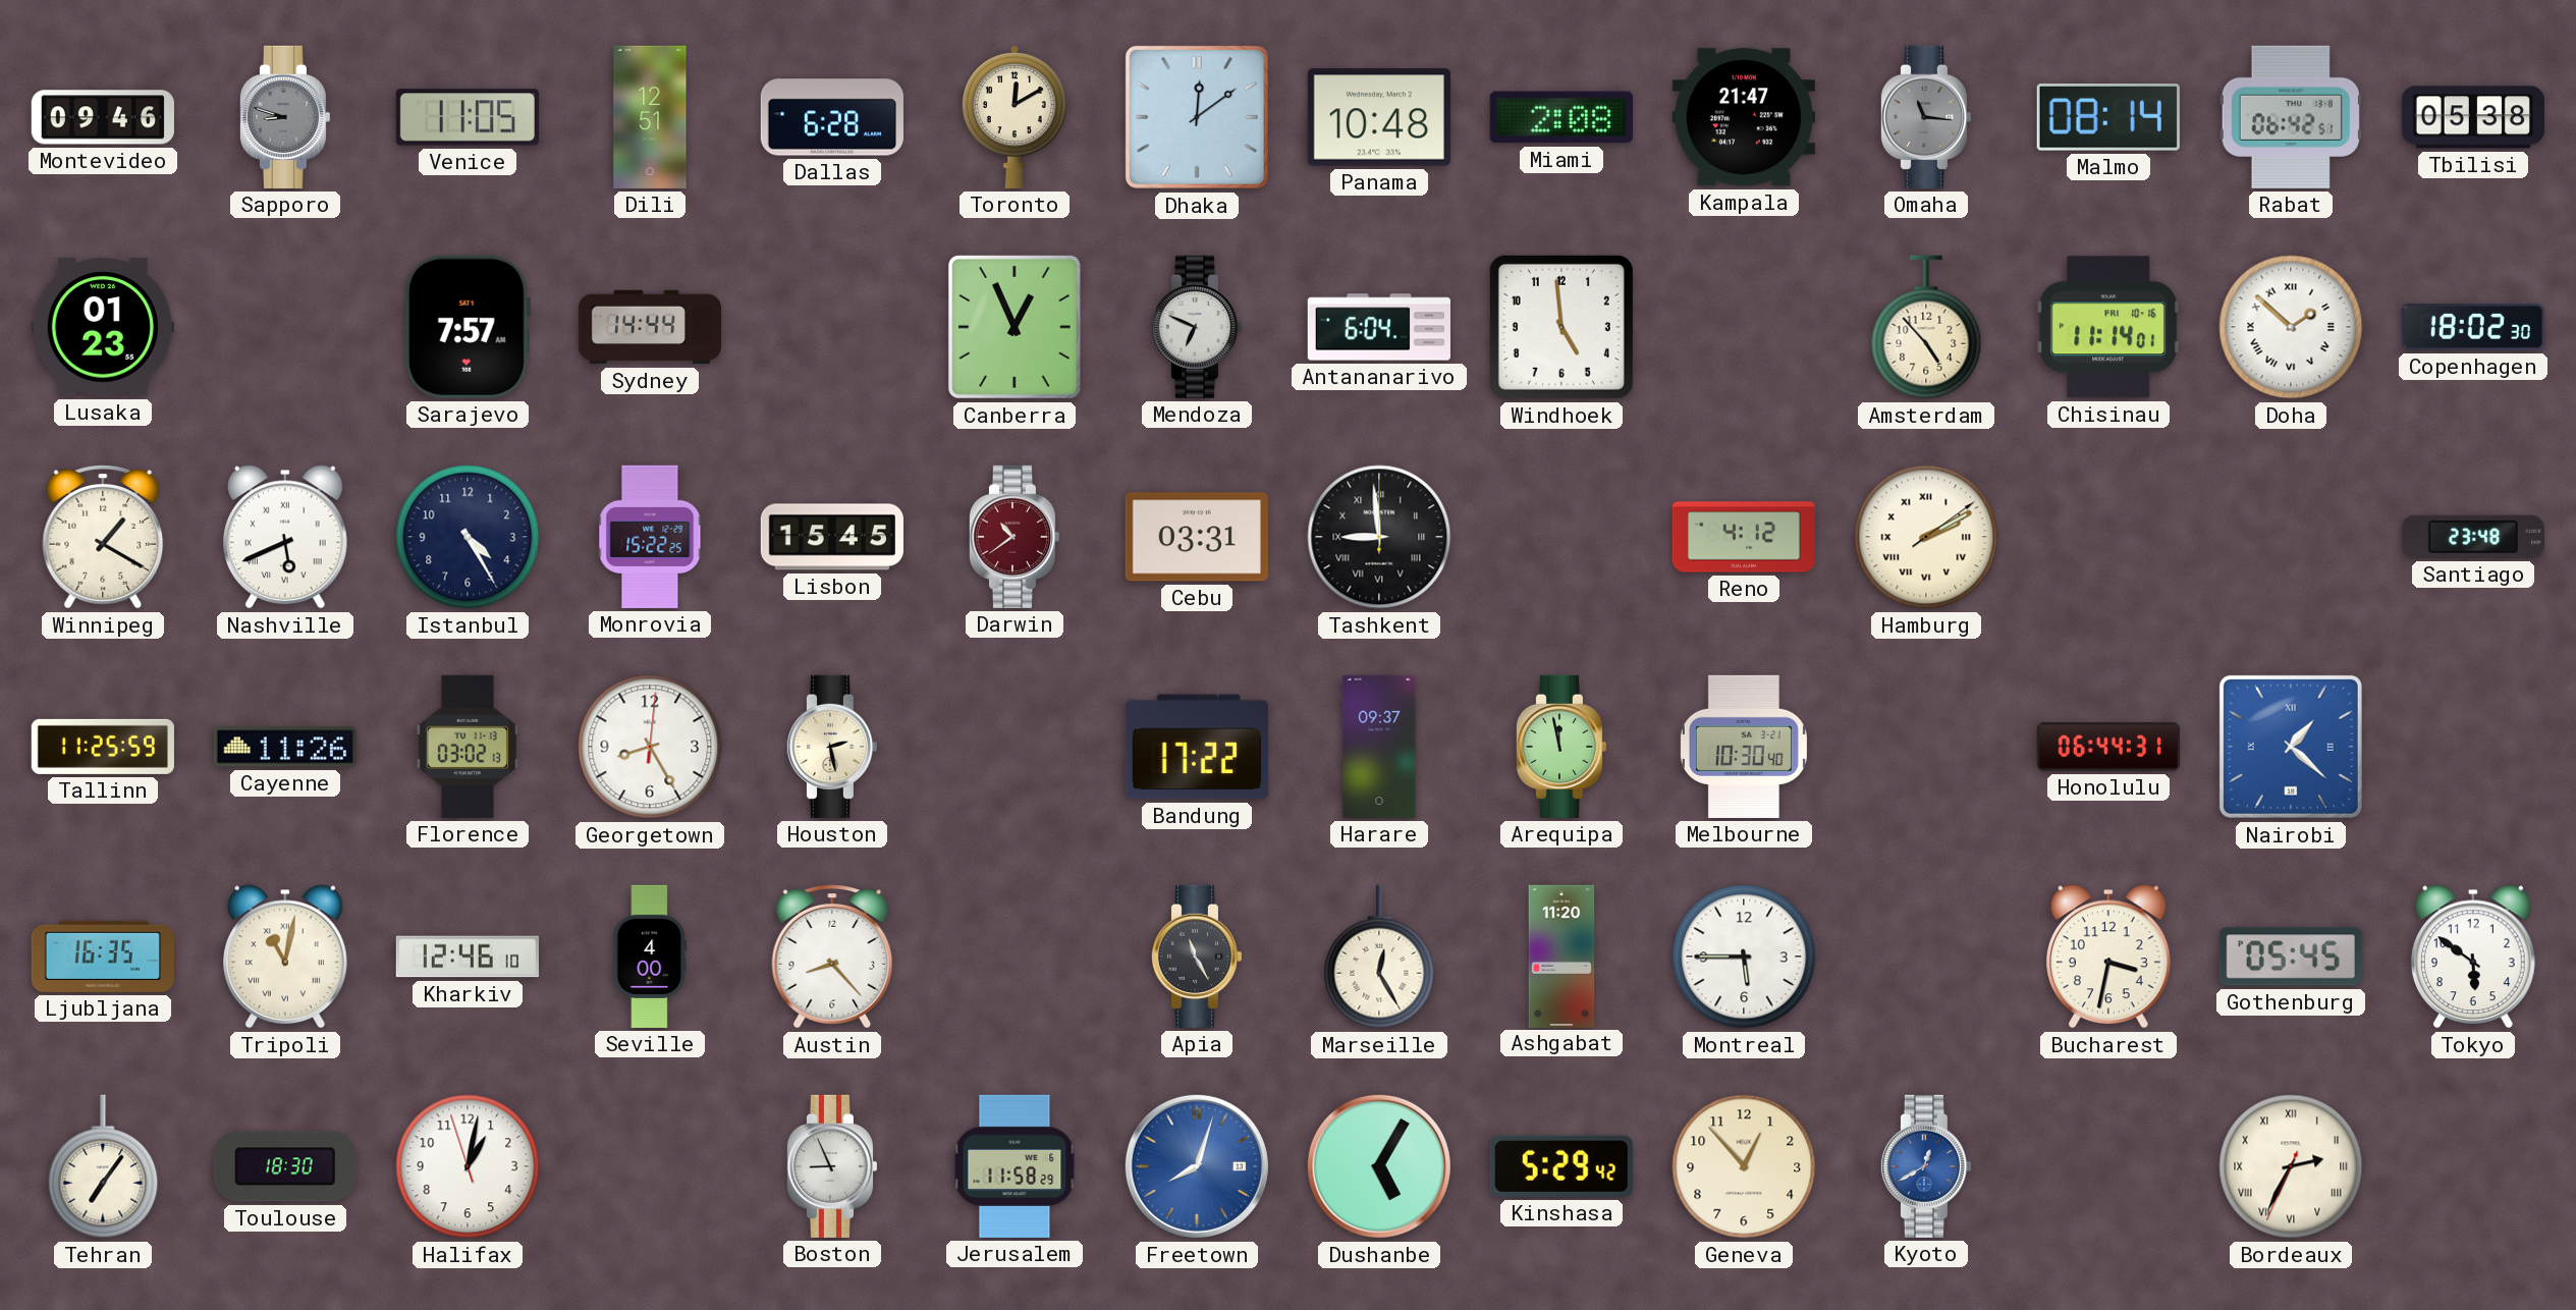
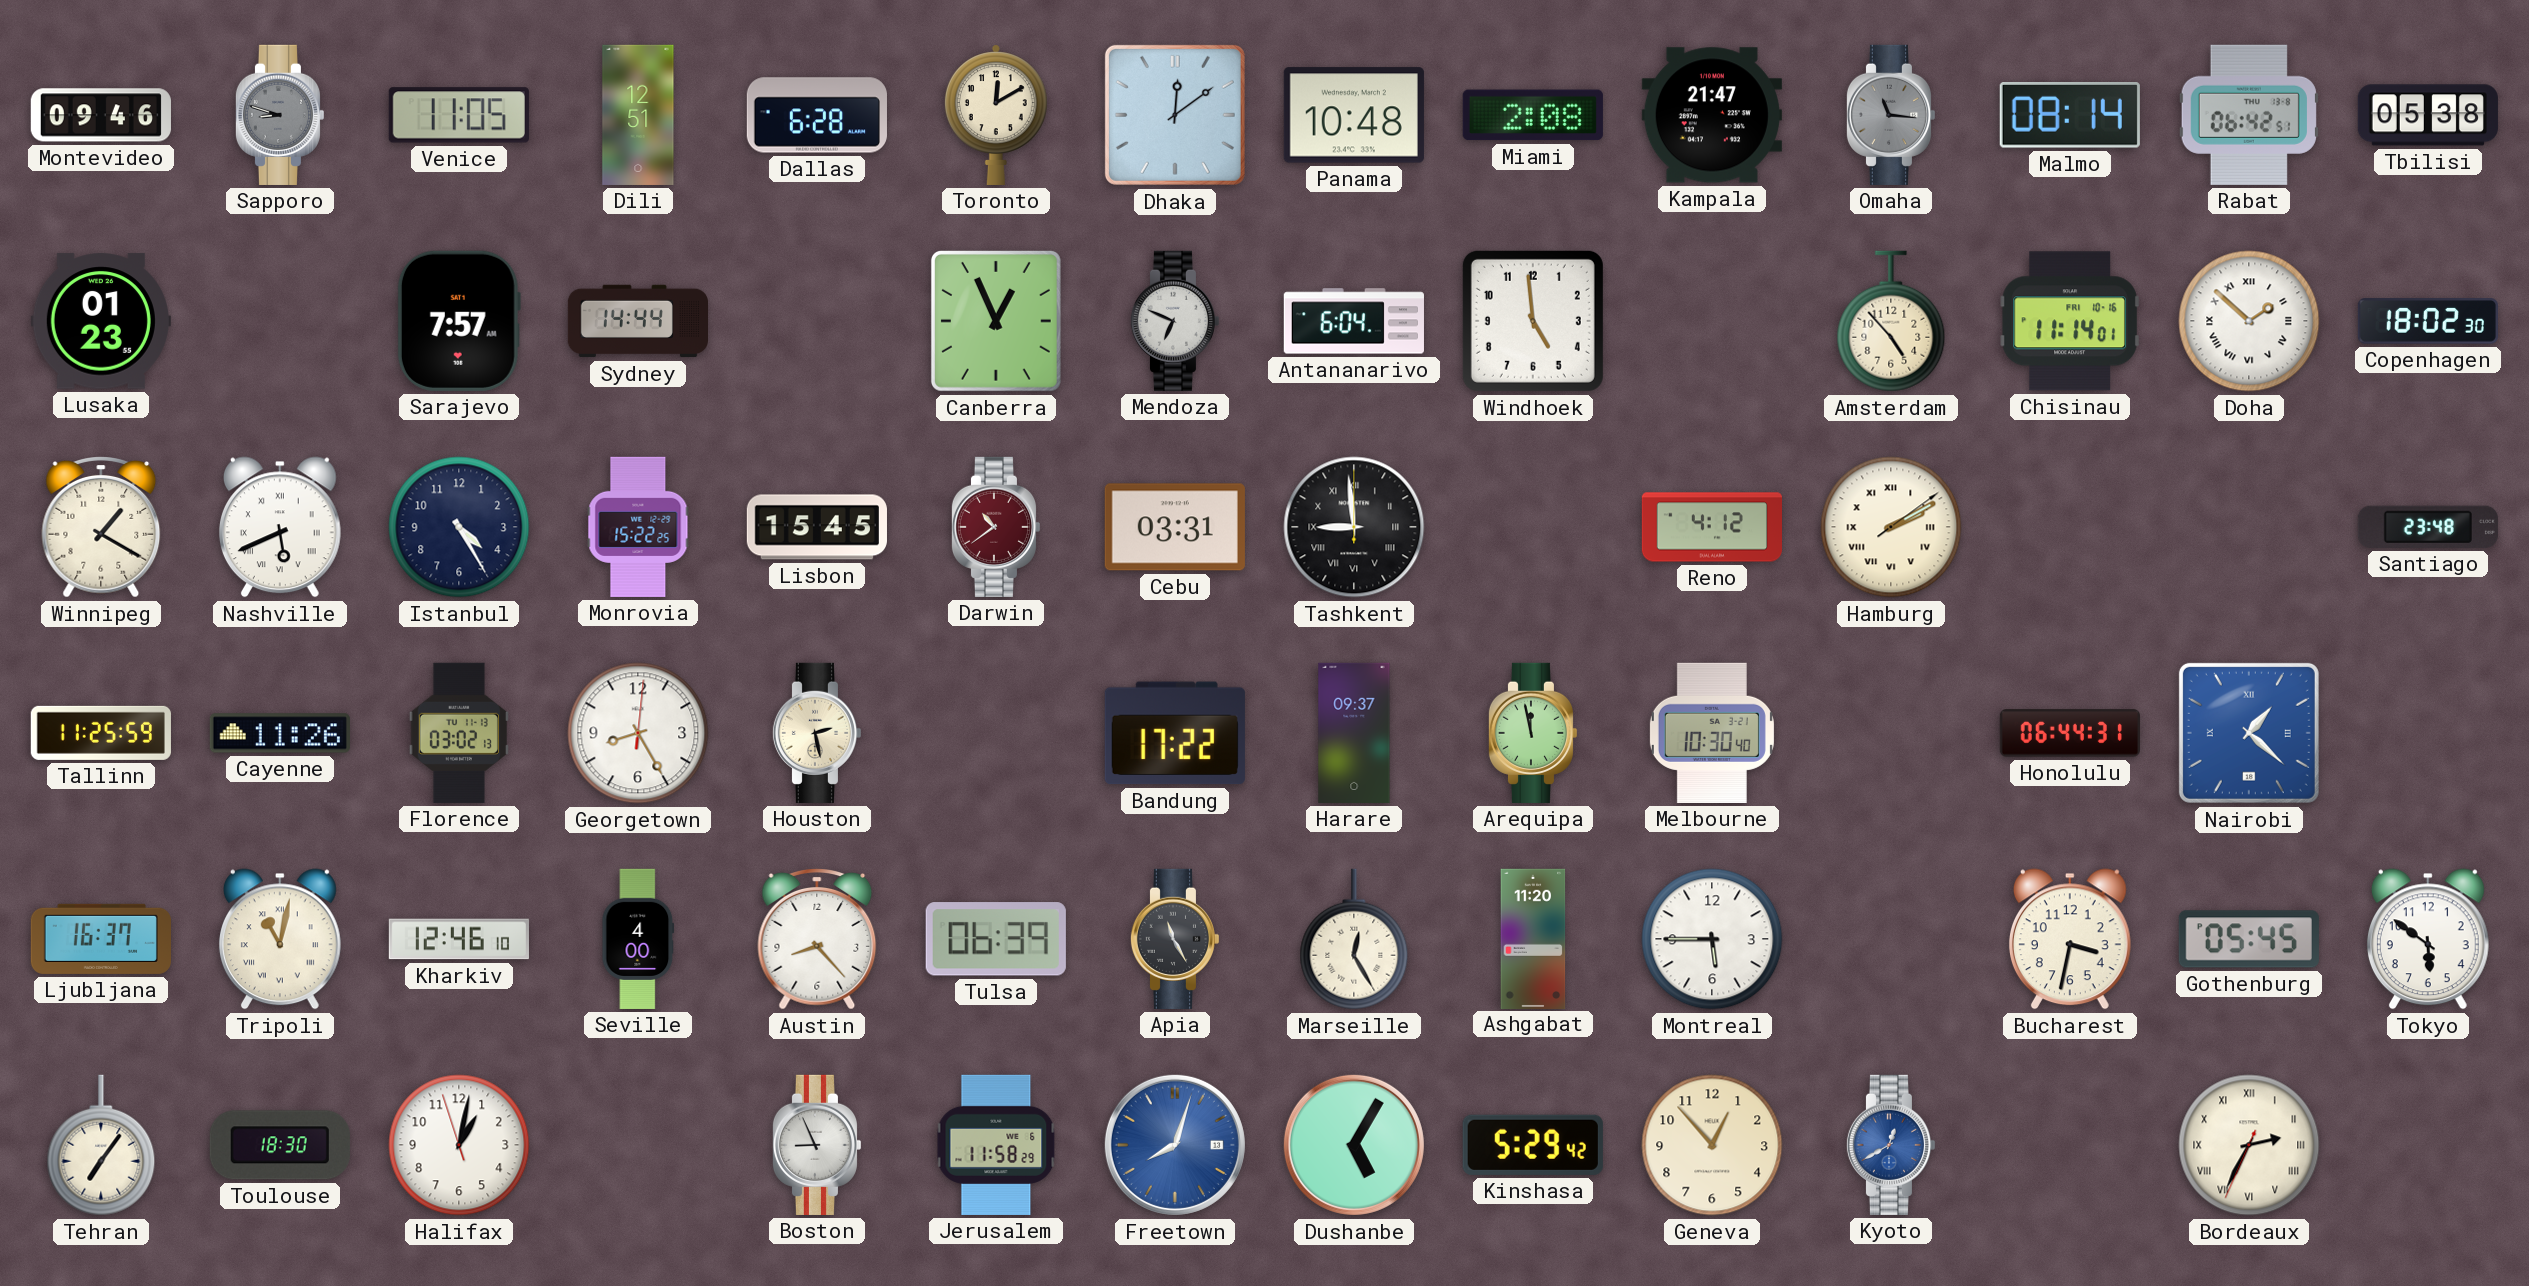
Ljubljana: 16:35 -> 16:37 (101, 939)
Tulsa: none -> 06:39 (996, 939)
